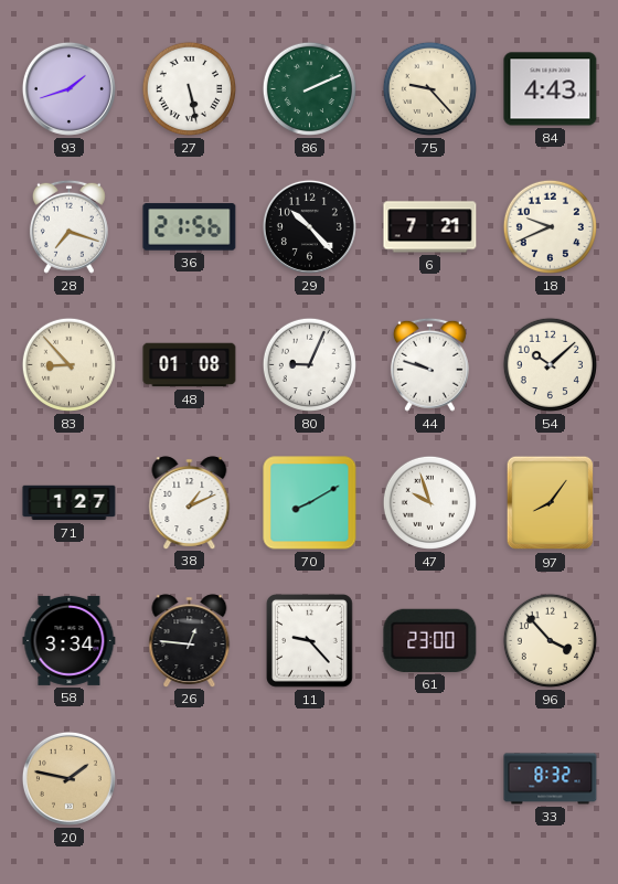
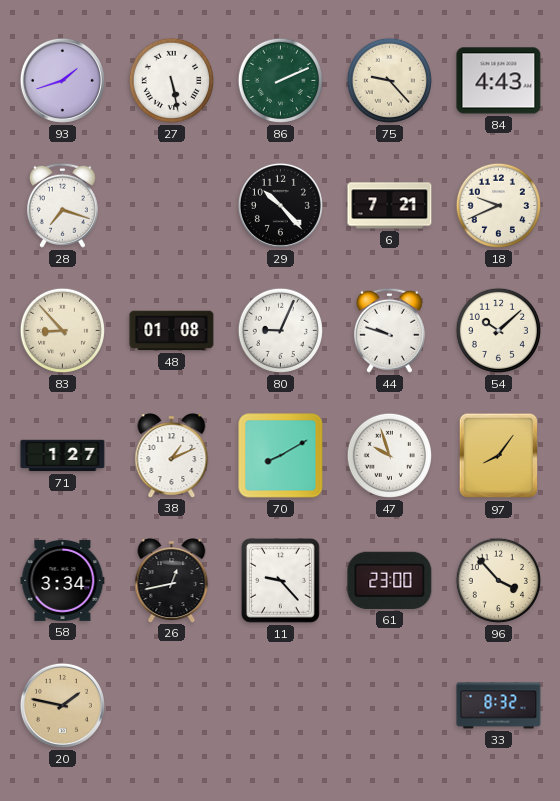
36: 21:56 -> none (190, 227)
26: 12:46 -> 12:43 (172, 580)
